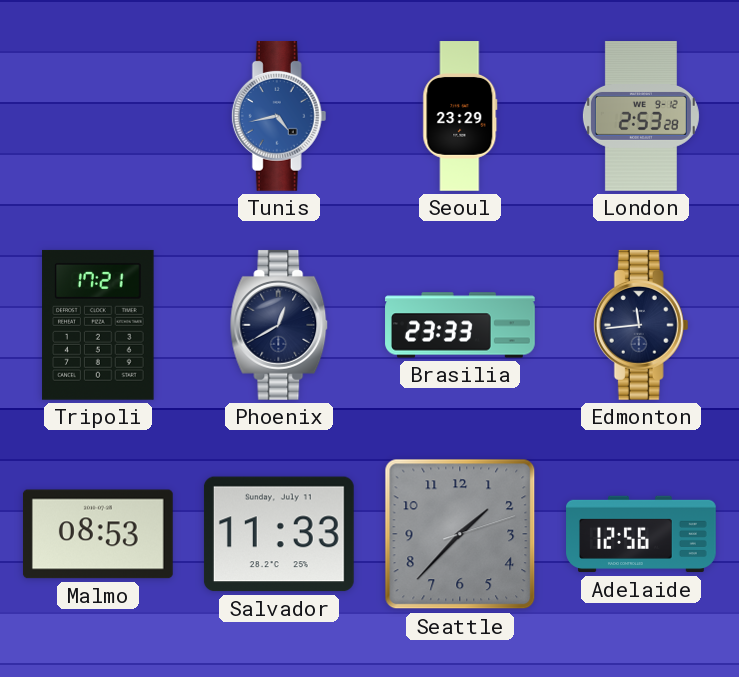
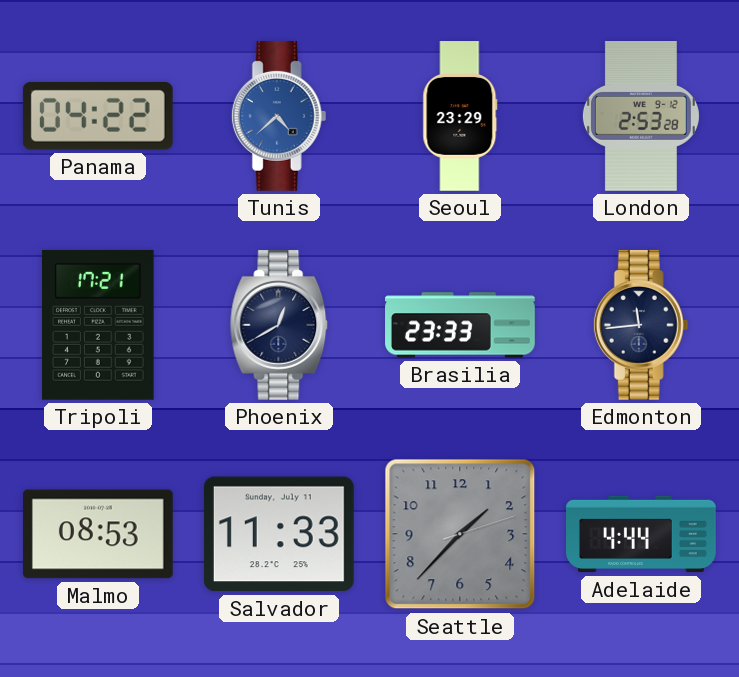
Panama: none -> 04:22 (98, 116)
Tunis: 4:43 -> 4:38 (279, 116)
Adelaide: 12:56 -> 4:44 (641, 534)
